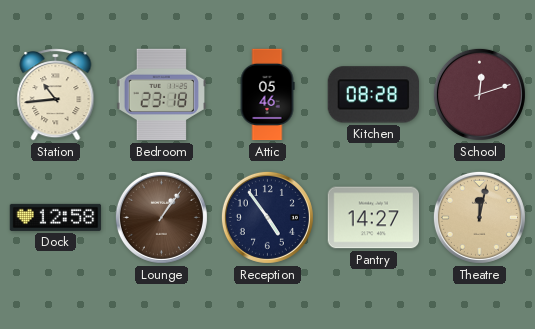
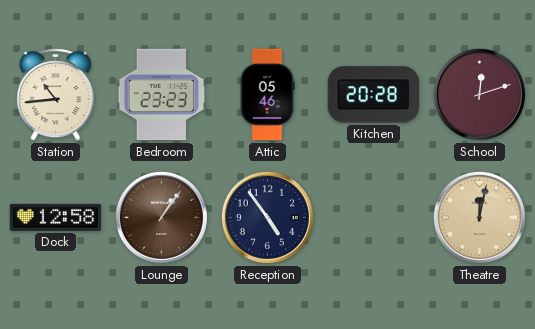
Bedroom: 23:18 -> 23:23 (162, 95)
Kitchen: 08:28 -> 20:28 (373, 95)
Pantry: 14:27 -> none (374, 218)
